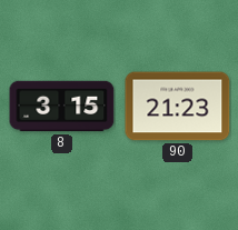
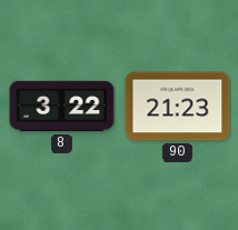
8: 3:15 -> 3:22 (62, 107)
